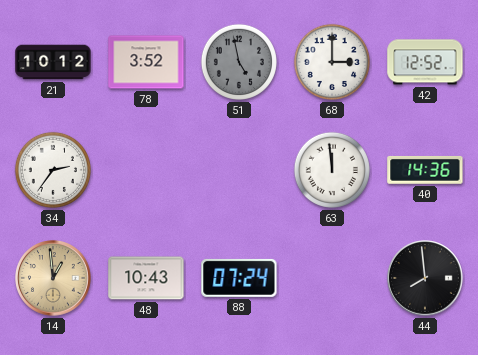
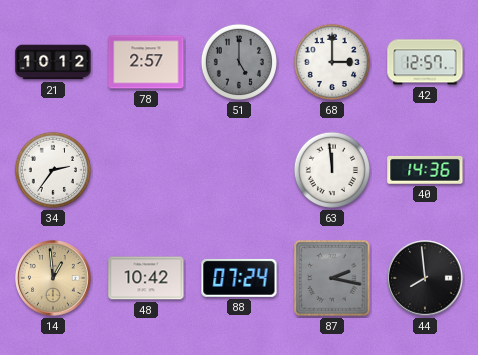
78: 3:52 -> 2:57 (146, 62)
51: 4:58 -> 5:00 (239, 62)
42: 12:52 -> 12:57 (425, 62)
48: 10:43 -> 10:42 (146, 278)
87: none -> 2:17 (332, 278)
